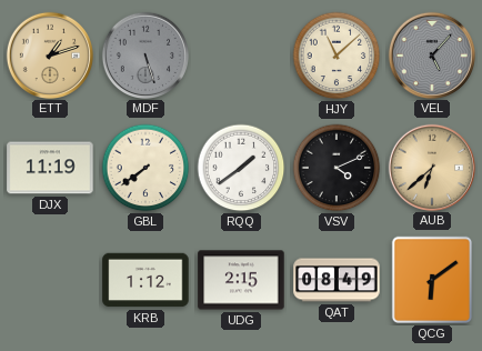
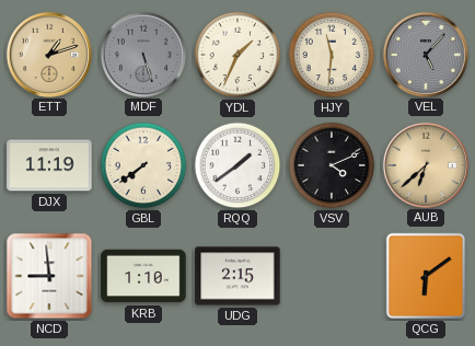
YDL: none -> 1:34 (237, 55)
HJY: 11:08 -> 11:31 (332, 55)
NCD: none -> 8:59 (49, 276)
KRB: 1:12 -> 1:10 (143, 276)
QAT: 08:49 -> none (337, 280)
